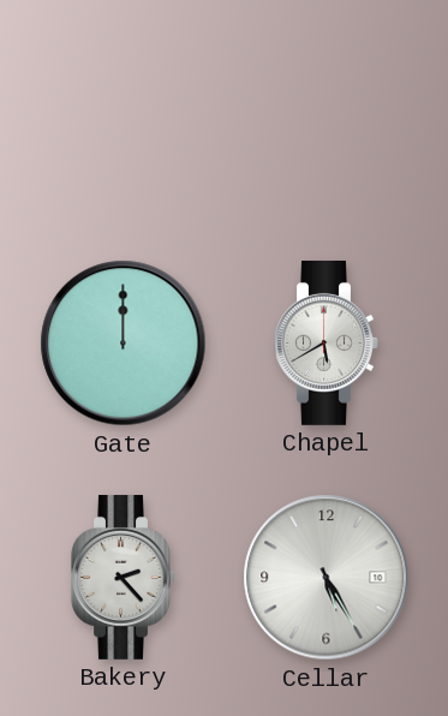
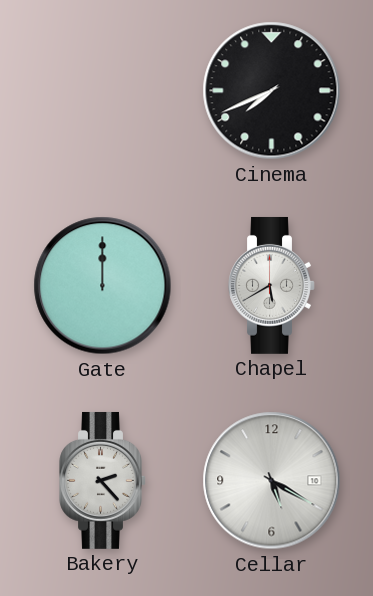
Cinema: none -> 7:41 (272, 91)
Cellar: 5:25 -> 5:20 (272, 481)
